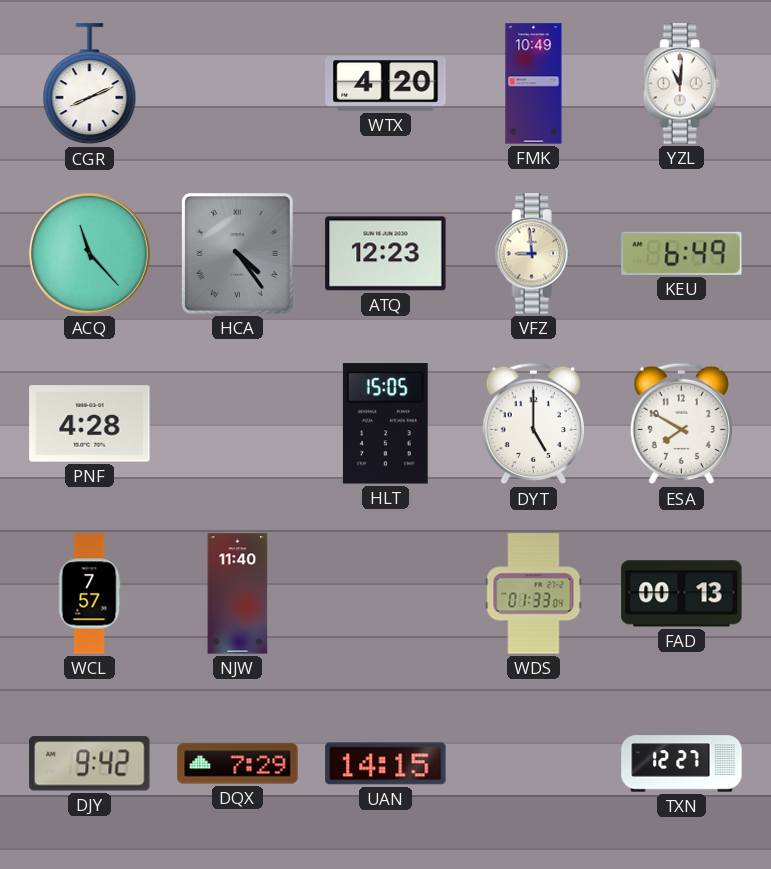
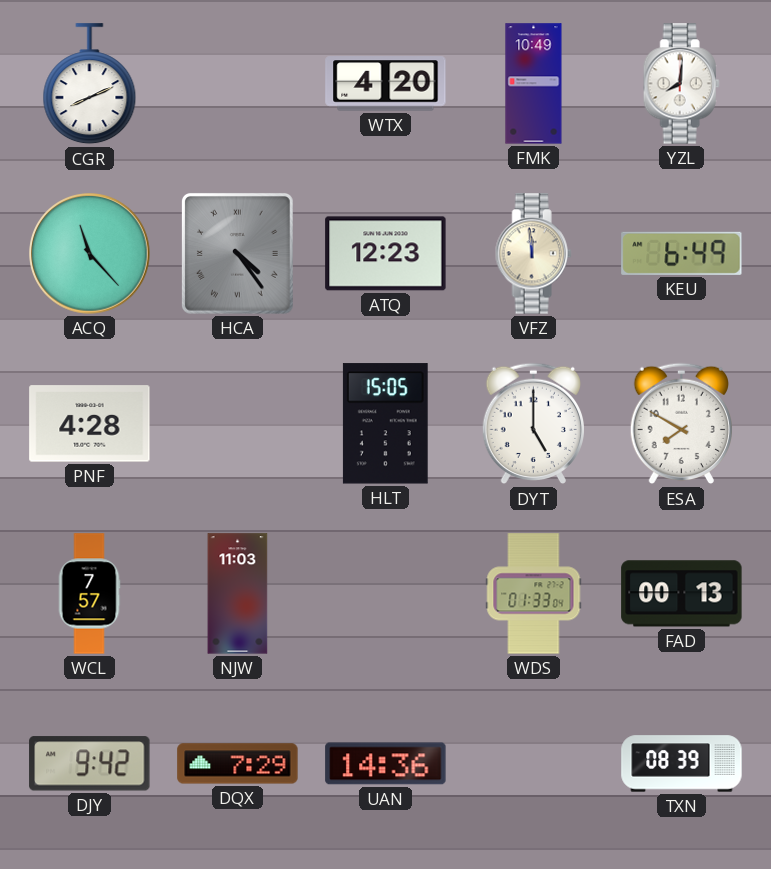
YZL: 11:01 -> 8:01 (681, 84)
VFZ: 8:59 -> 11:59 (533, 254)
NJW: 11:40 -> 11:03 (238, 594)
UAN: 14:15 -> 14:36 (386, 764)
TXN: 12:27 -> 08:39 (682, 764)
